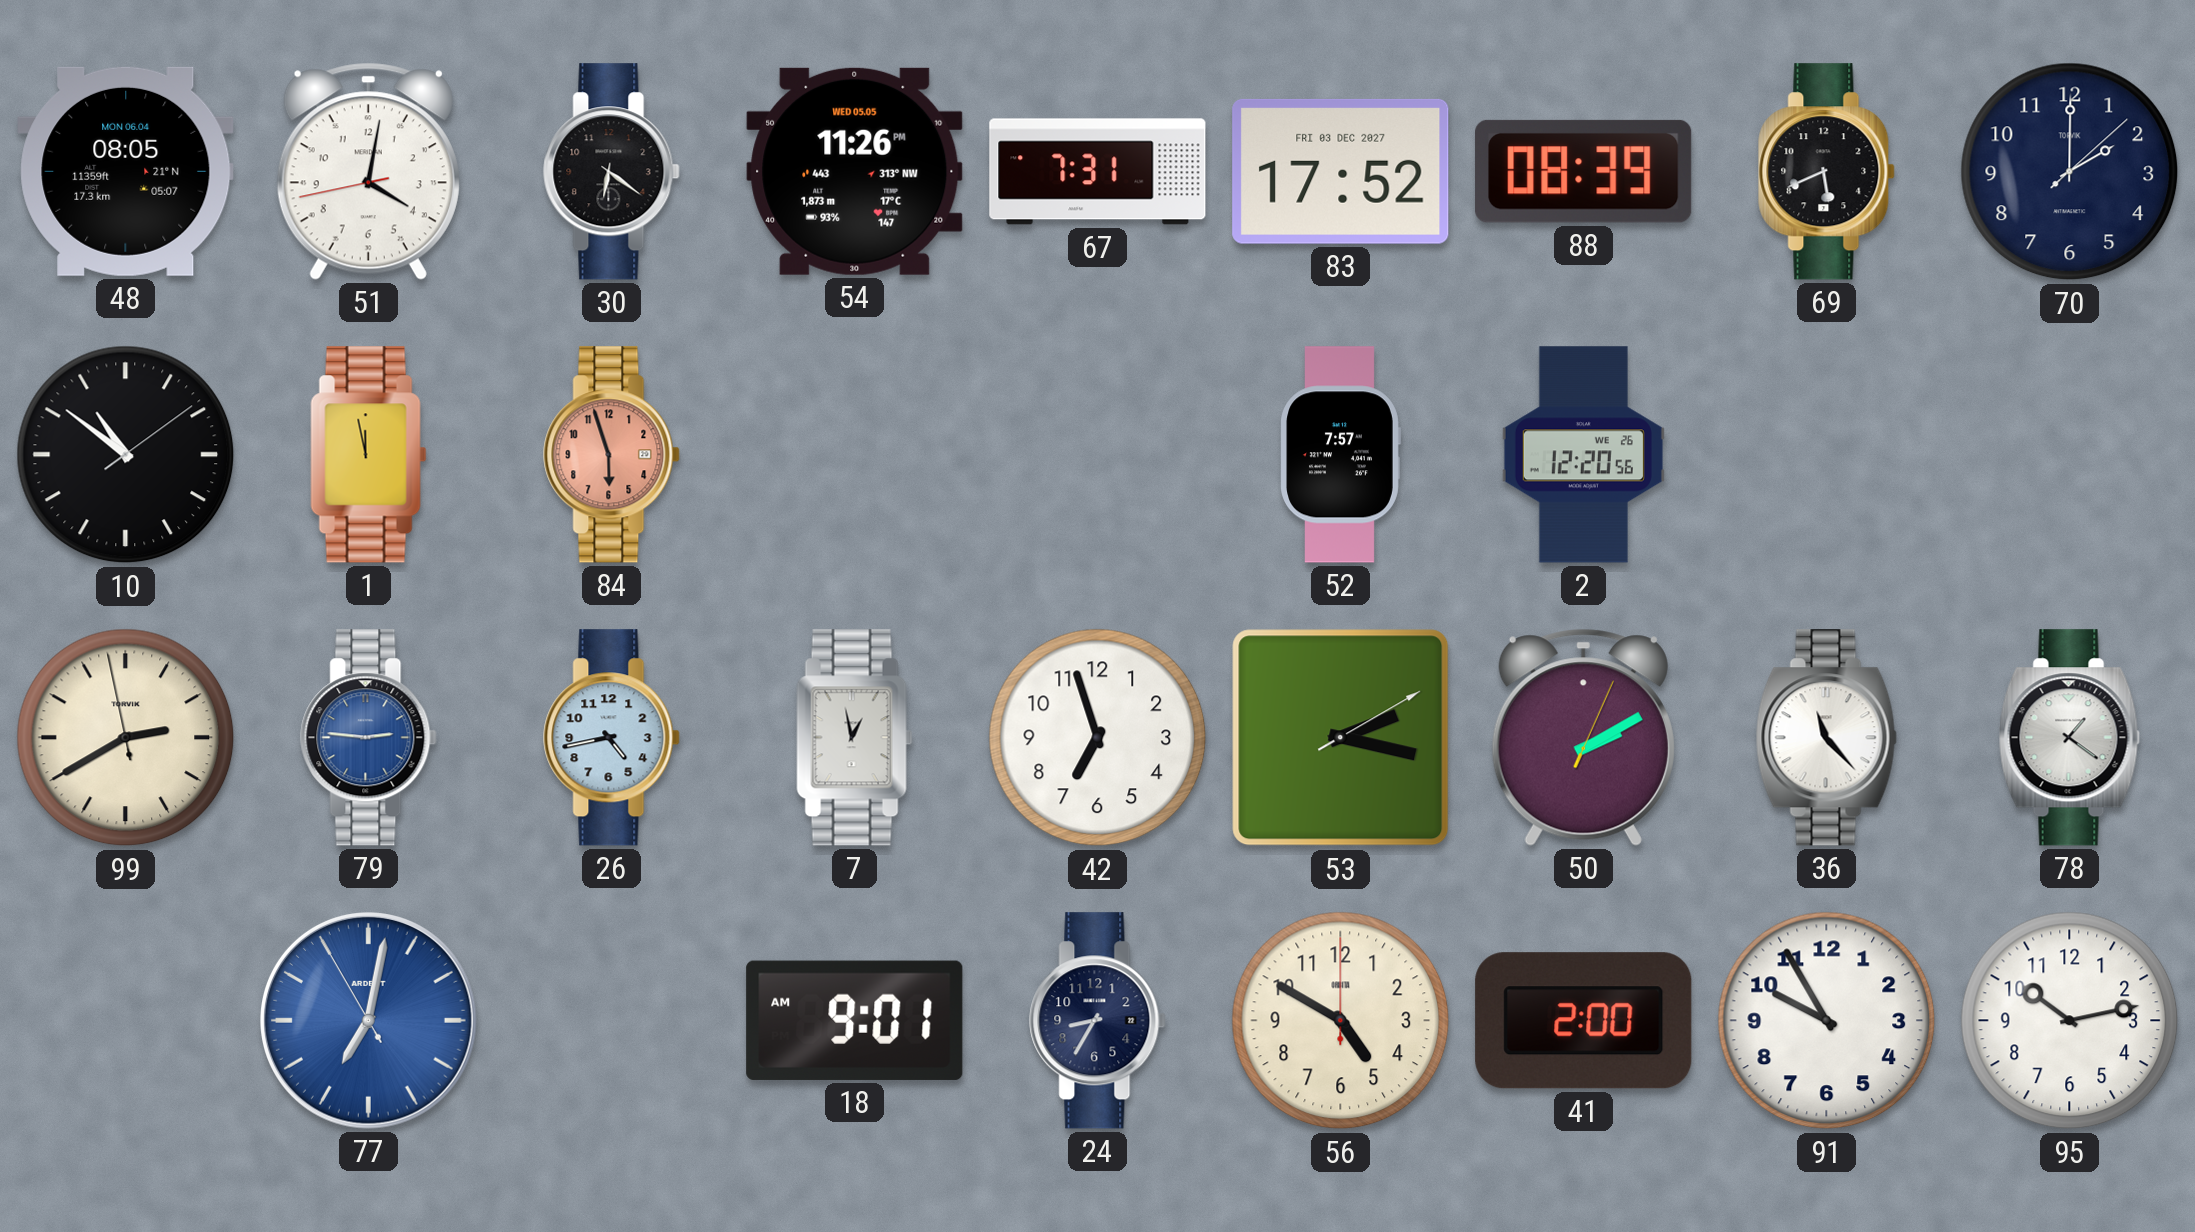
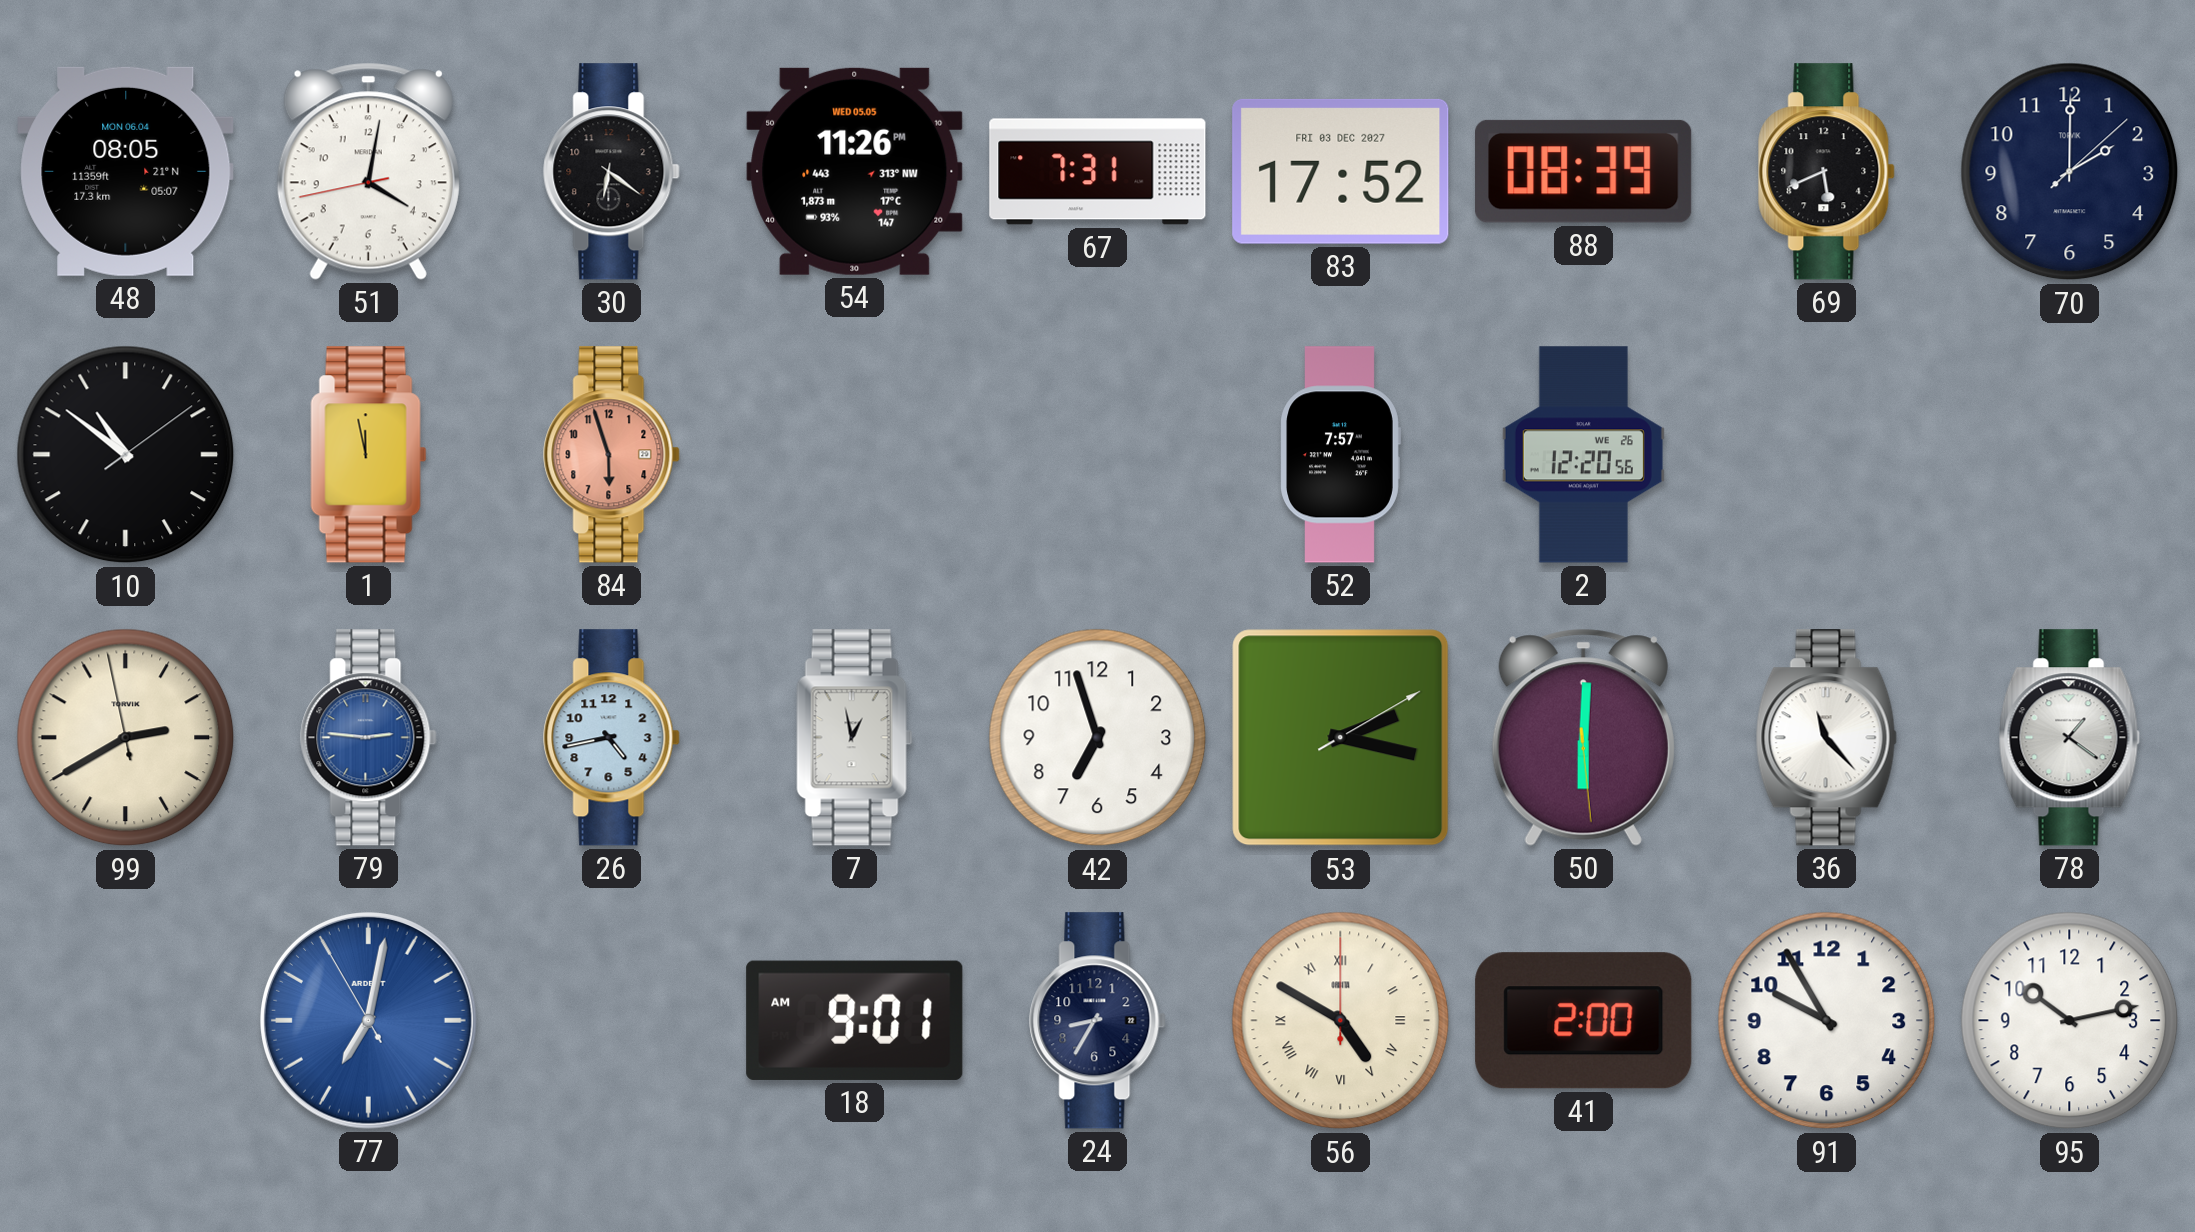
50: 2:10 -> 6:00 (1583, 737)
56 numerals: Arabic -> Roman (1341, 1021)
